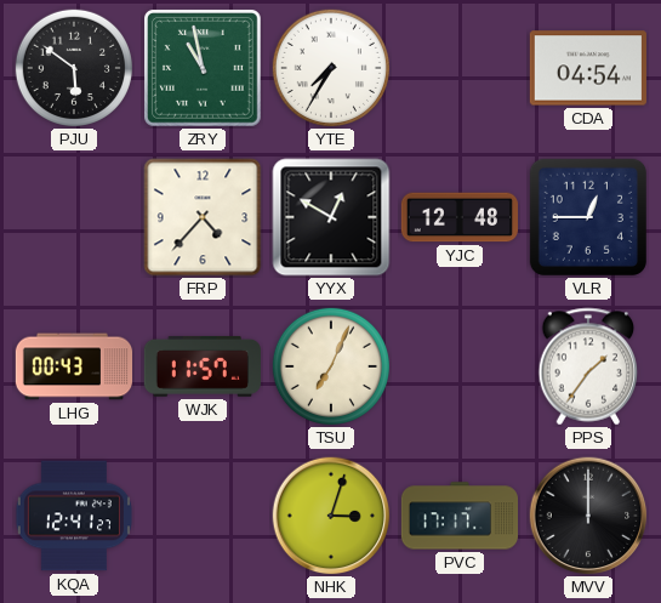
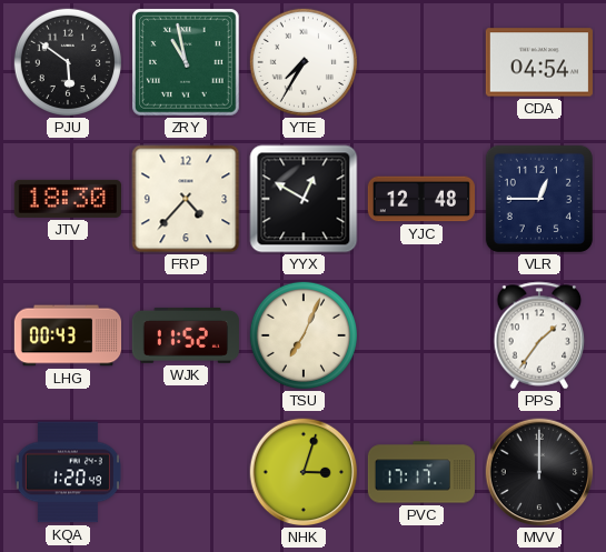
JTV: none -> 18:30 (68, 199)
WJK: 11:57 -> 11:52 (186, 335)
KQA: 12:41 -> 1:20 (68, 472)
